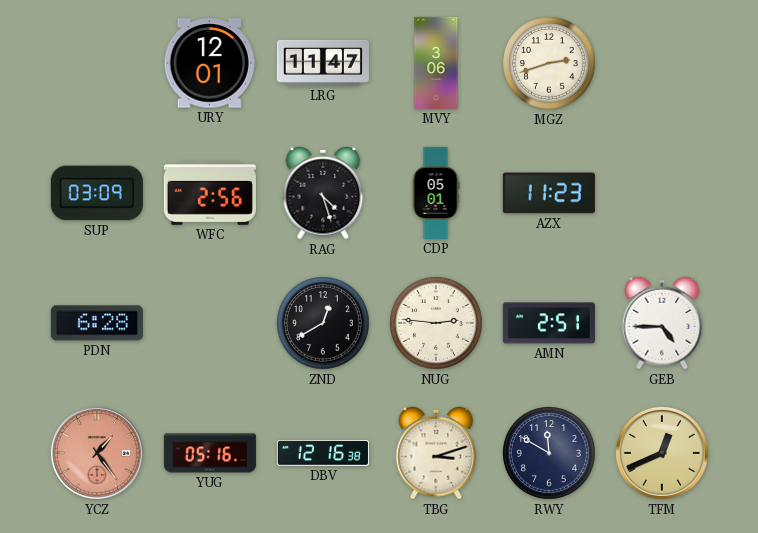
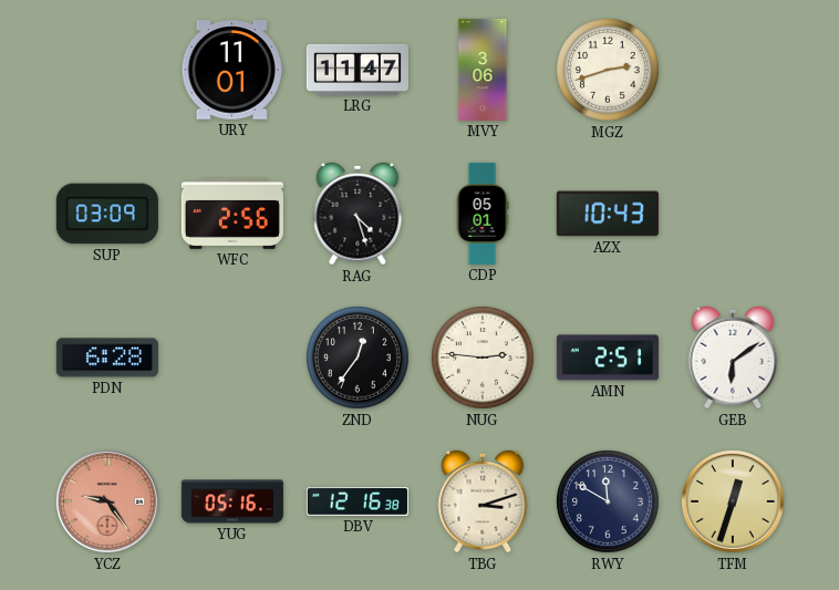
URY: 12:01 -> 11:01 (232, 70)
AZX: 11:23 -> 10:43 (608, 214)
ZND: 12:40 -> 12:36 (359, 359)
GEB: 4:45 -> 6:09 (733, 358)
YCZ: 1:24 -> 9:24 (107, 501)
TFM: 12:41 -> 12:33 (733, 501)
